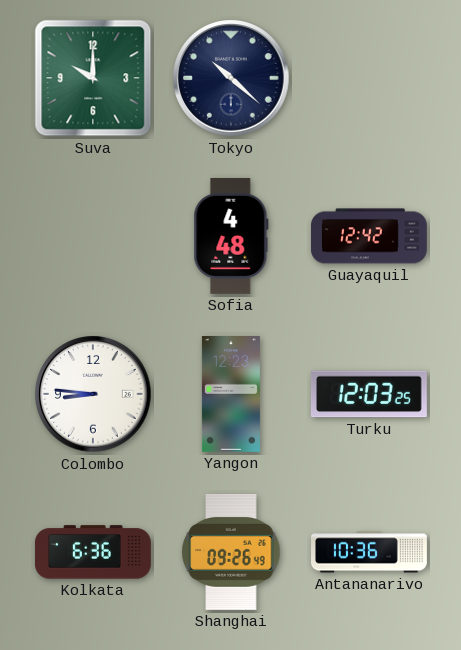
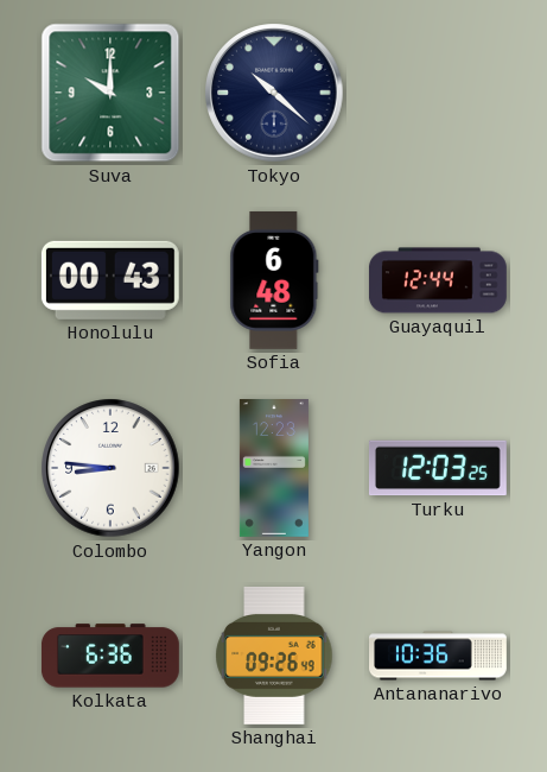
Honolulu: none -> 00:43 (110, 280)
Sofia: 4:48 -> 6:48 (274, 280)
Guayaquil: 12:42 -> 12:44 (438, 280)
